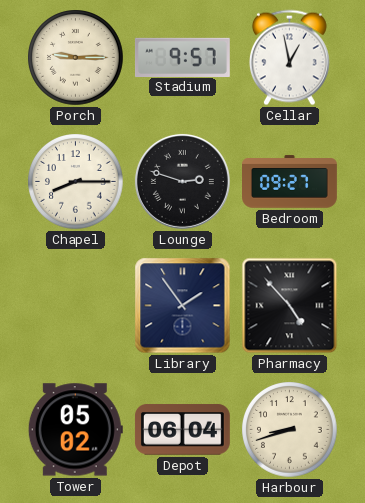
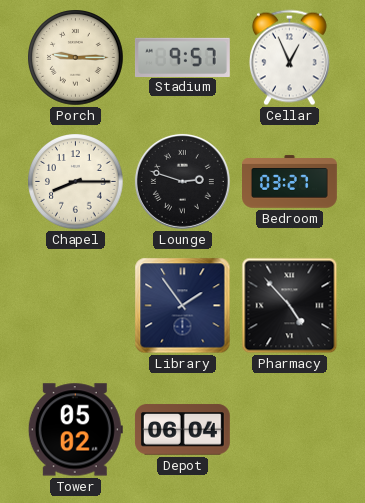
Cellar: 12:58 -> 12:56 (289, 58)
Bedroom: 09:27 -> 03:27 (290, 182)
Harbour: 8:42 -> none (290, 430)
